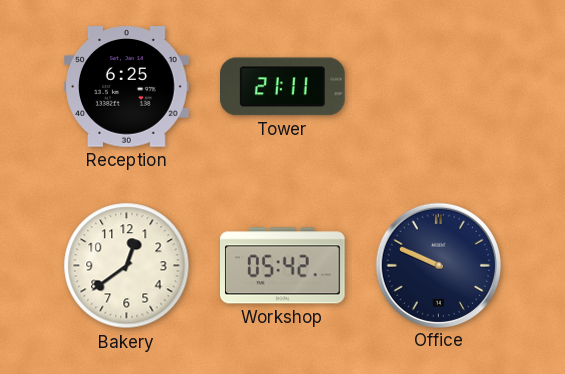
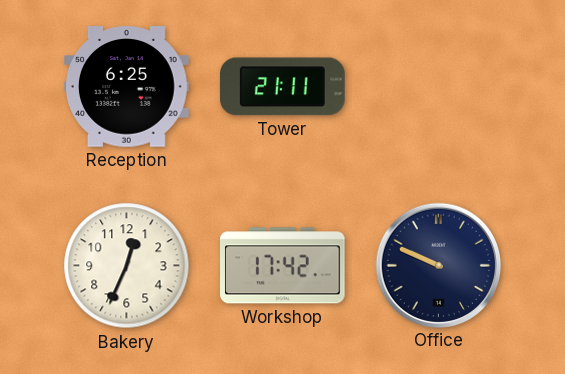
Bakery: 12:39 -> 12:34 (127, 266)
Workshop: 05:42 -> 17:42 (283, 266)
